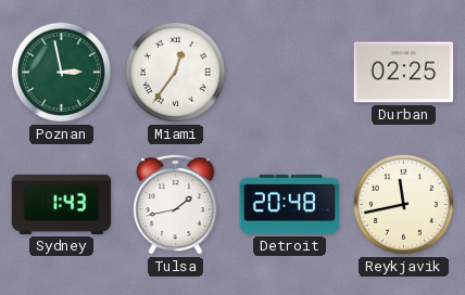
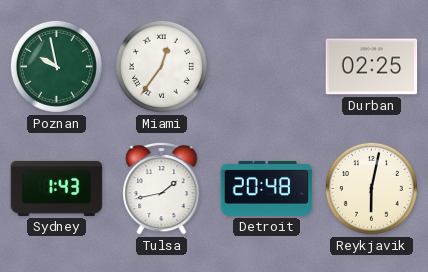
Poznan: 2:58 -> 9:58 (56, 66)
Reykjavik: 11:43 -> 6:02 (371, 188)
